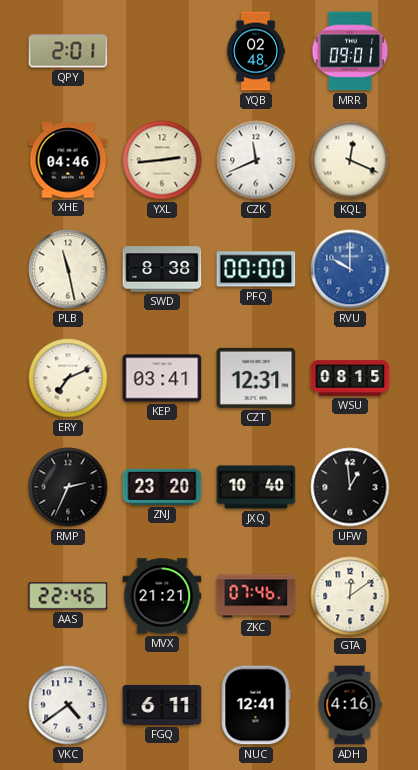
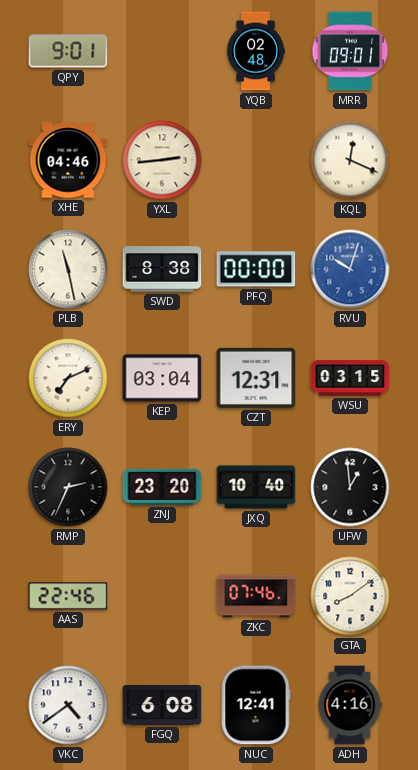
QPY: 2:01 -> 9:01 (68, 51)
CZK: 11:41 -> none (256, 160)
RVU: 10:00 -> 10:03 (350, 269)
KEP: 03:41 -> 03:04 (162, 378)
WSU: 08:15 -> 03:15 (350, 378)
MVX: 21:21 -> none (162, 596)
GTA: 12:09 -> 8:09 (350, 596)
FGQ: 6:11 -> 6:08 (162, 705)
